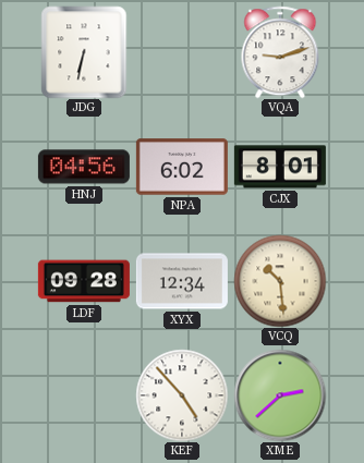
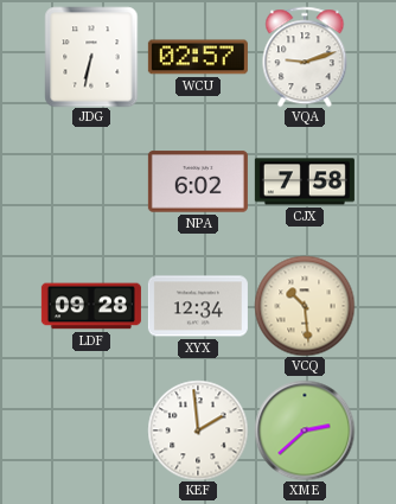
WCU: none -> 02:57 (198, 57)
HNJ: 04:56 -> none (84, 167)
CJX: 8:01 -> 7:58 (305, 181)
KEF: 4:53 -> 1:59 (198, 430)
